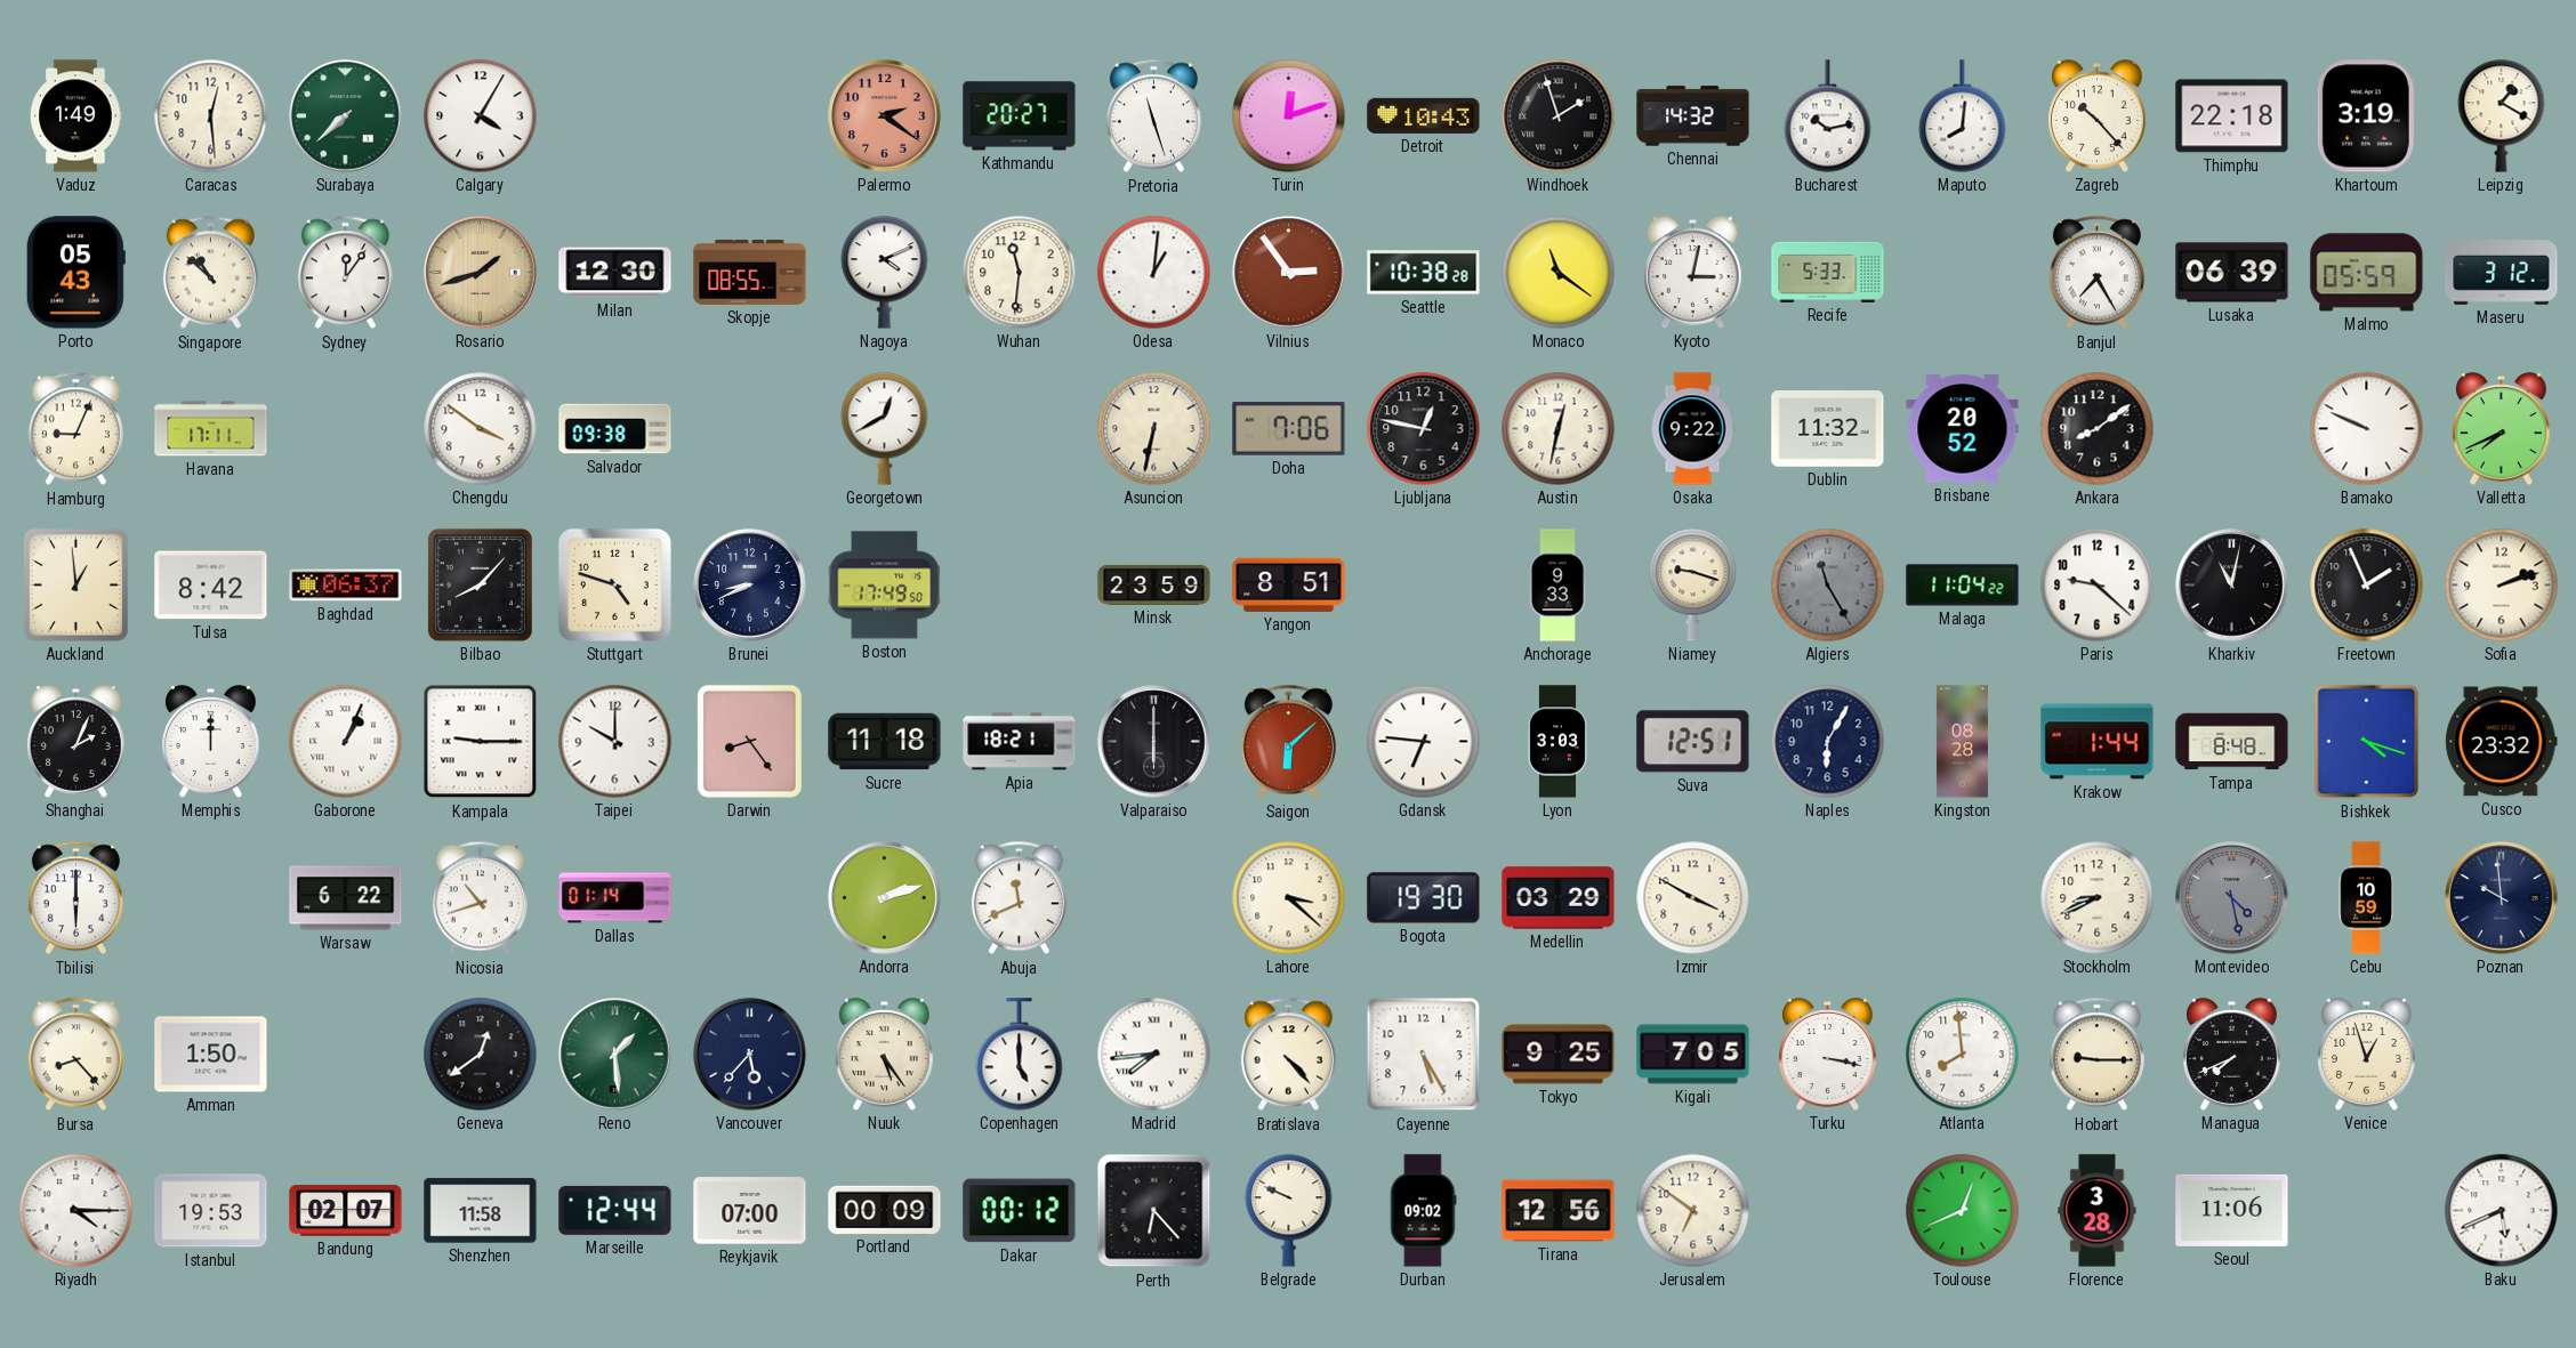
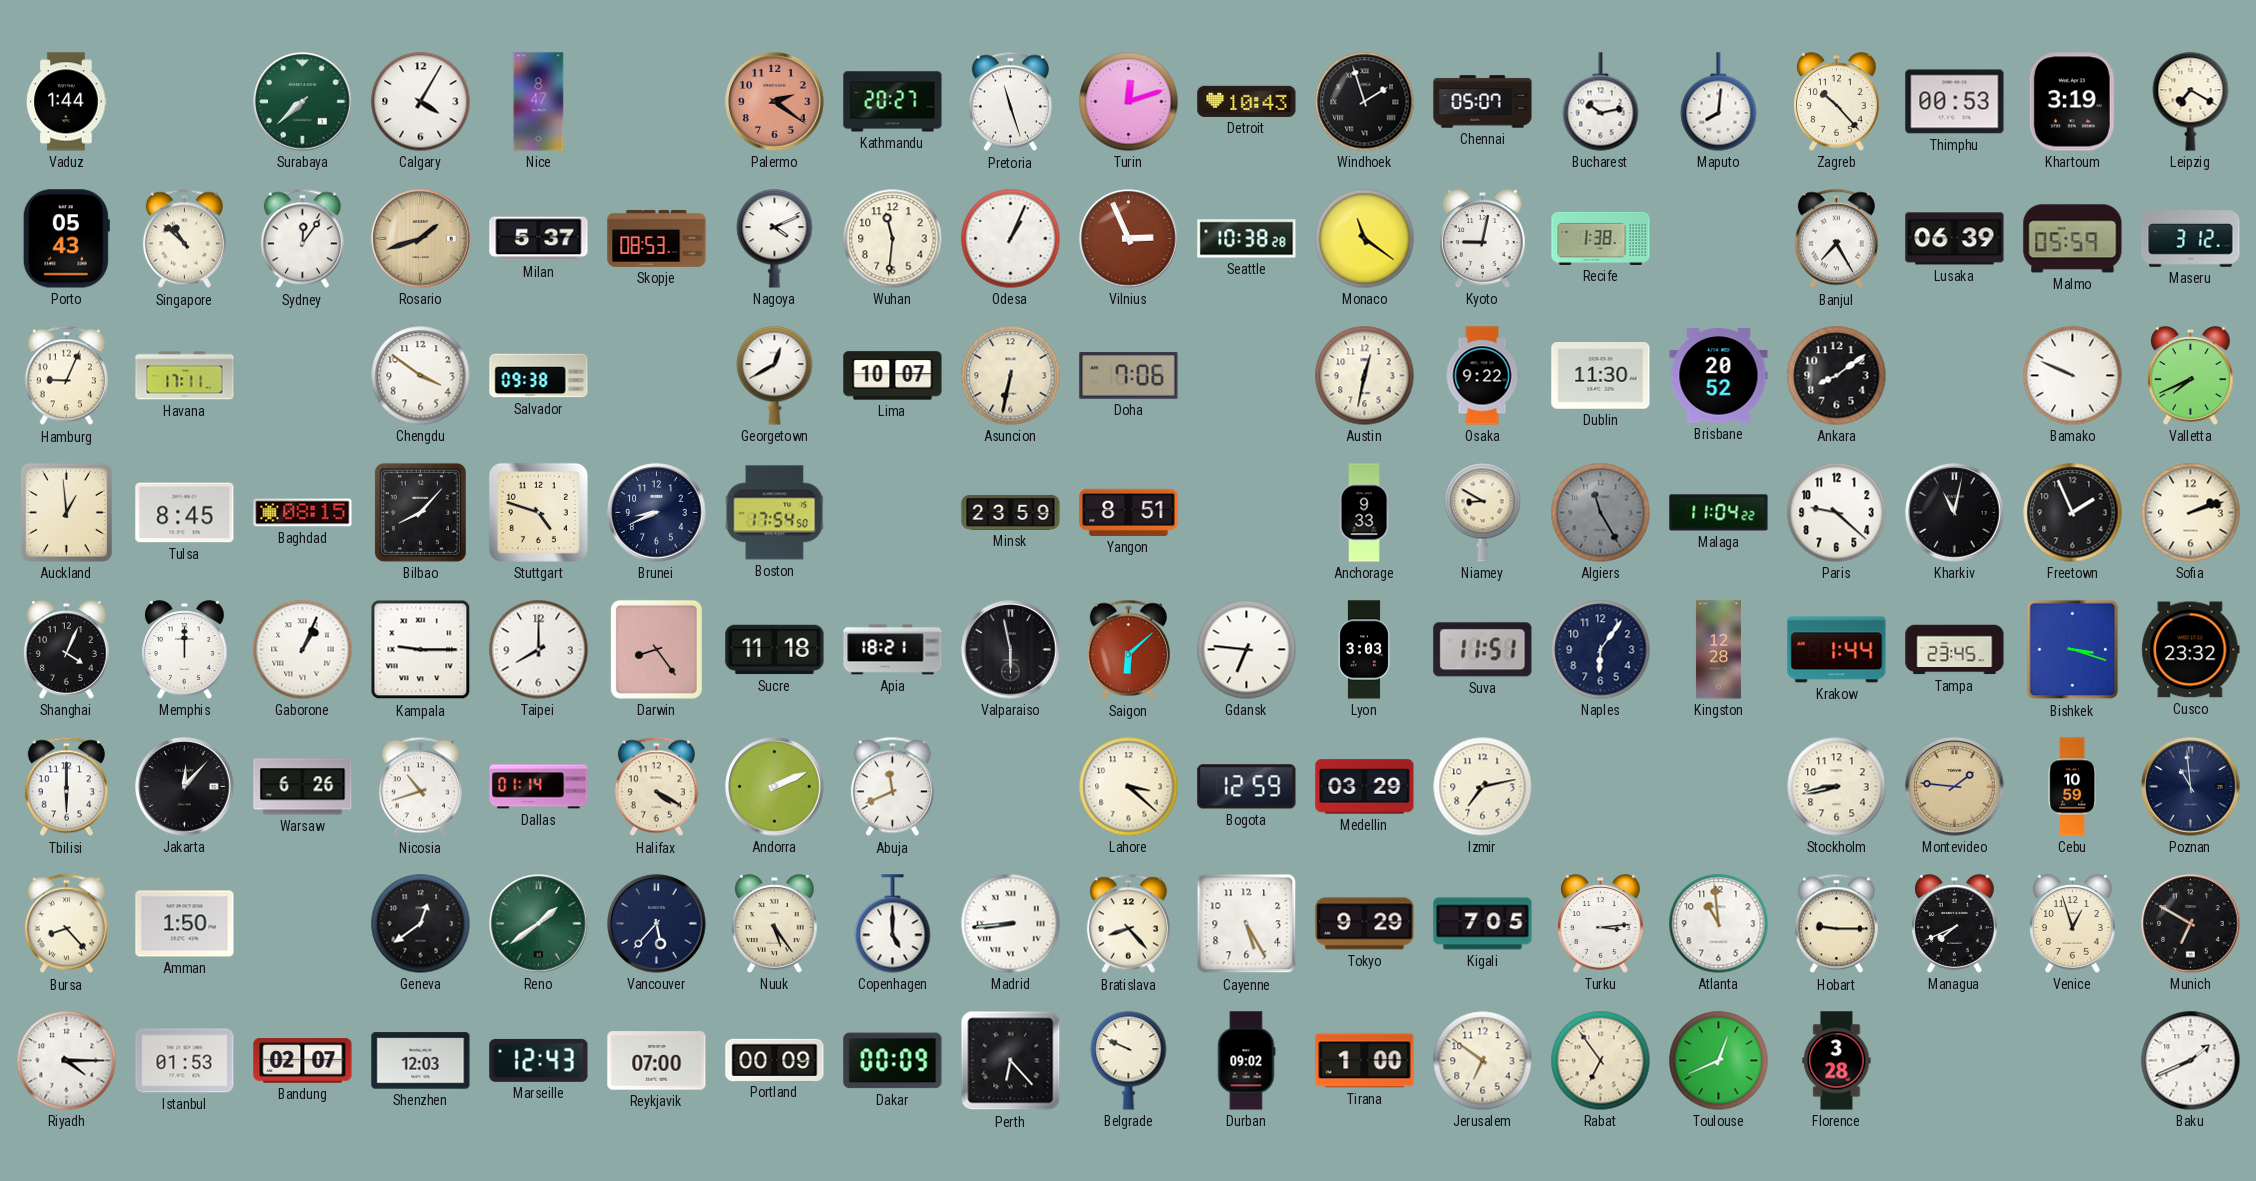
Vaduz: 1:49 -> 1:44 (66, 102)
Caracas: 12:29 -> none (211, 116)
Nice: none -> 8:47 (539, 102)
Chennai: 14:32 -> 05:07 (1483, 102)
Thimphu: 22:18 -> 00:53 (1955, 102)
Leipzig: 1:20 -> 7:20 (2191, 102)
Milan: 12:30 -> 5:37 (539, 239)
Skopje: 08:55 -> 08:53 (657, 238)
Odesa: 1:01 -> 1:04 (1011, 239)
Vilnius: 2:54 -> 2:56 (1129, 239)
Kyoto: 3:02 -> 9:02 (1483, 239)
Recife: 5:33 -> 1:38 (1601, 238)
Lima: none -> 10:07 (893, 376)
Ljubljana: 12:47 -> none (1424, 429)
Dublin: 11:32 -> 11:30 (1601, 376)
Tulsa: 8:42 -> 8:45 (185, 513)
Baghdad: 06:37 -> 08:15 (303, 513)
Boston: 17:49 -> 17:54 (775, 513)
Niamey: 9:18 -> 8:50 (1483, 513)
Shanghai: 2:04 -> 4:04 (67, 650)
Taipei: 10:00 -> 8:00 (539, 650)
Valparaiso: 6:00 -> 5:58 (1011, 650)
Suva: 12:51 -> 11:51 (1483, 650)
Naples: 6:05 -> 6:06 (1601, 650)
Kingston: 08:28 -> 12:28 (1718, 650)
Tampa: 8:48 -> 23:45 (1955, 650)
Bishkek: 4:18 -> 3:18 (2073, 650)
Jakarta: none -> 12:07 (185, 787)
Warsaw: 6:22 -> 6:26 (303, 787)
Halifax: none -> 4:20 (656, 787)
Andorra: 2:12 -> 2:11 (775, 787)
Bogota: 19:30 -> 12:59 (1247, 787)
Izmir: 3:50 -> 7:13 (1483, 787)
Stockholm: 8:41 -> 8:43 (1837, 787)
Montevideo: 4:28 -> 1:46 (1955, 787)
Montevideo dial: grey -> champagne (1955, 787)
Poznan: 9:59 -> 10:59 (2191, 787)
Reno: 1:29 -> 1:39 (539, 924)
Madrid: 7:44 -> 8:44 (1011, 924)
Bratislava: 4:23 -> 8:23 (1128, 924)
Tokyo: 9:25 -> 9:29 (1365, 924)
Turku: 3:17 -> 3:14 (1601, 924)
Atlanta: 7:59 -> 10:59 (1719, 924)
Munich: none -> 6:50 (2191, 924)
Istanbul: 19:53 -> 01:53 (185, 1061)
Shenzhen: 11:58 -> 12:03 (421, 1061)
Marseille: 12:44 -> 12:43 (539, 1060)
Dakar: 00:12 -> 00:09 (893, 1061)
Tirana: 12:56 -> 1:00 (1365, 1061)
Rabat: none -> 6:54 (1601, 1061)
Seoul: 11:06 -> none (2232, 1210)
Baku: 5:41 -> 1:41 (2191, 1061)
